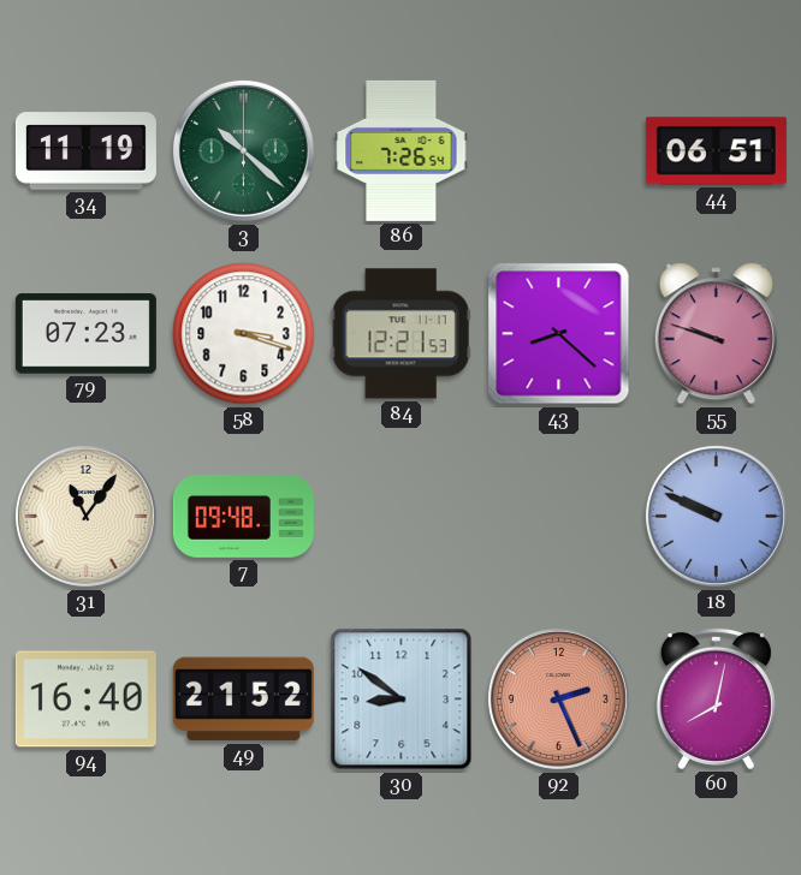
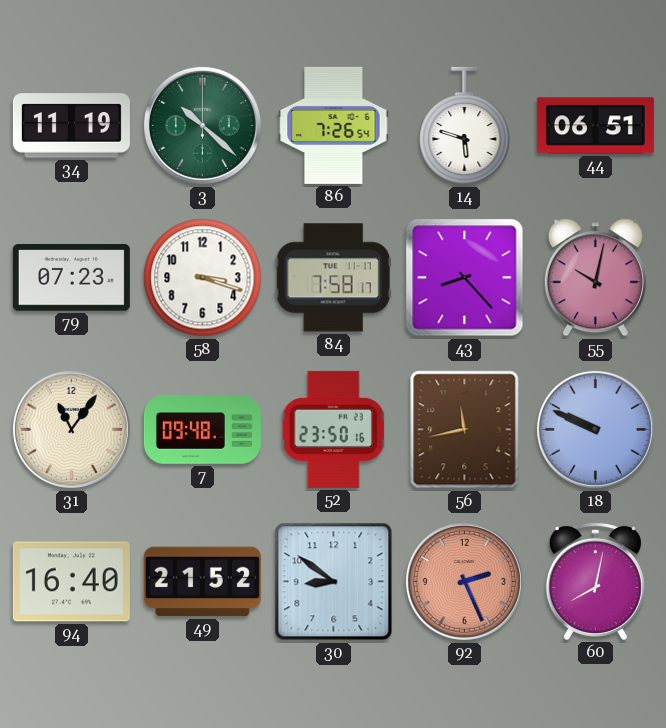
14: none -> 5:48 (465, 126)
84: 12:21 -> 7:58 (333, 278)
43: 8:22 -> 8:23 (465, 278)
55: 9:48 -> 10:02 (595, 278)
52: none -> 23:50 (334, 429)
56: none -> 11:43 (465, 430)
